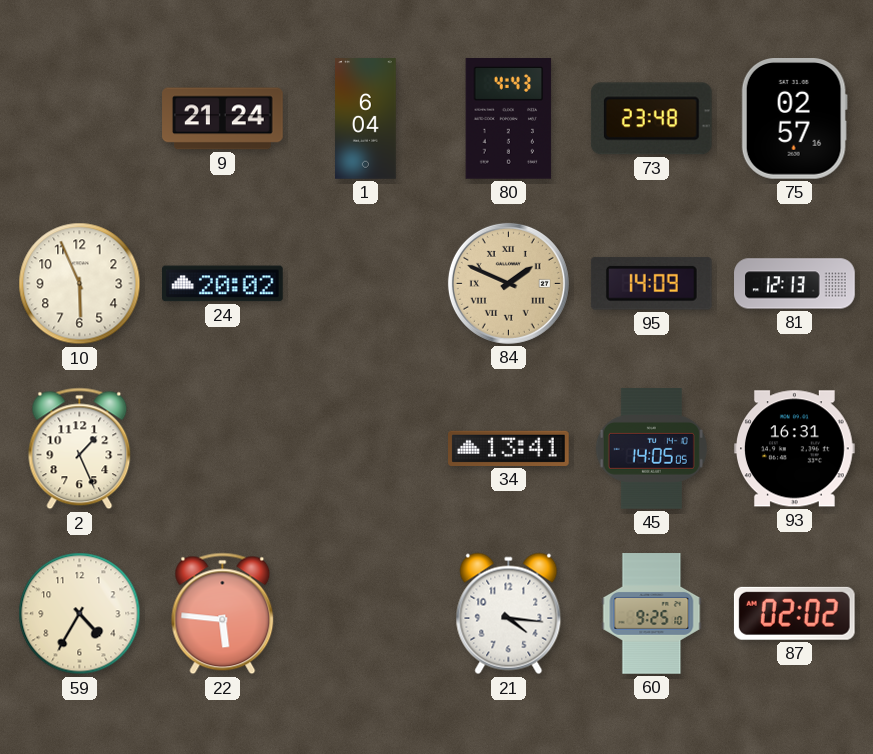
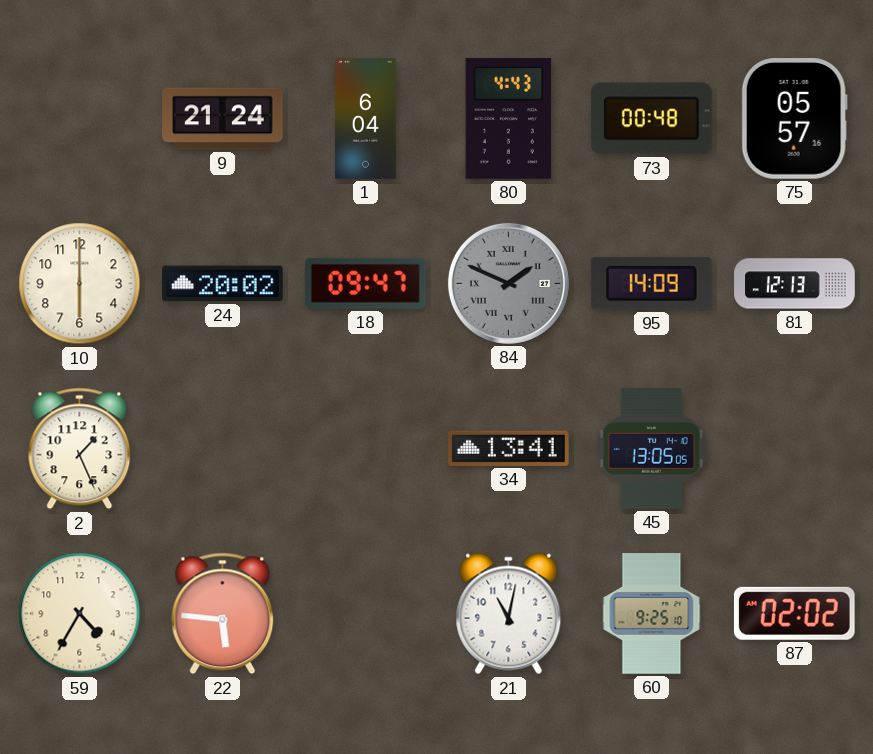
73: 23:48 -> 00:48 (651, 119)
75: 02:57 -> 05:57 (794, 119)
10: 5:56 -> 6:00 (80, 284)
18: none -> 09:47 (365, 283)
84 dial: champagne -> grey (508, 283)
45: 14:05 -> 13:05 (651, 449)
93: 16:31 -> none (795, 449)
21: 4:16 -> 11:02 (509, 614)
